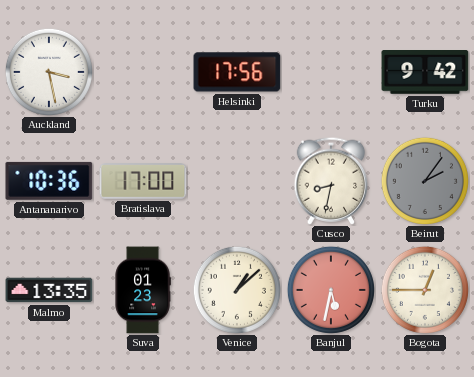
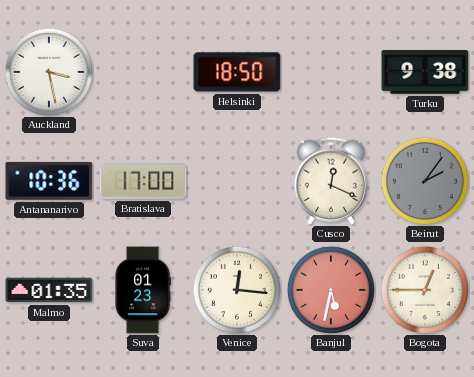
Helsinki: 17:56 -> 18:50 (237, 72)
Turku: 9:42 -> 9:38 (425, 73)
Cusco: 8:32 -> 12:19 (331, 181)
Malmo: 13:35 -> 01:35 (49, 290)
Venice: 1:08 -> 12:16 (237, 290)
